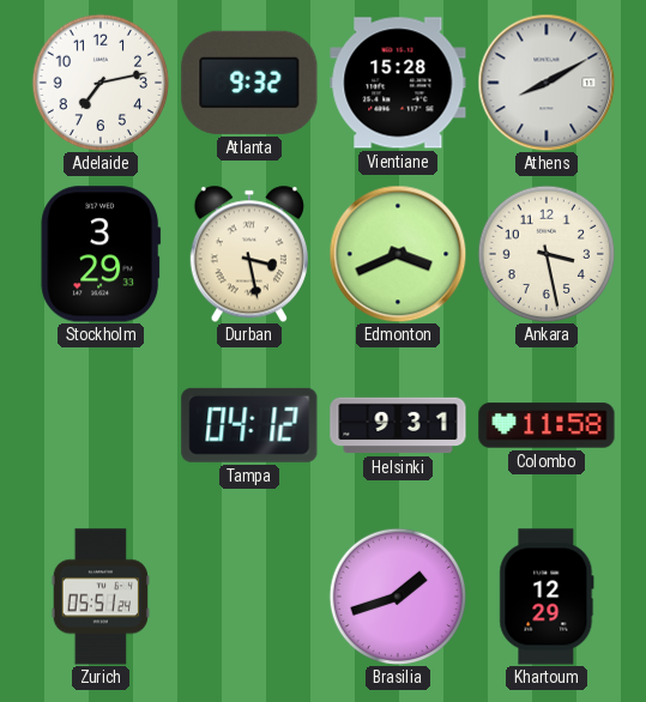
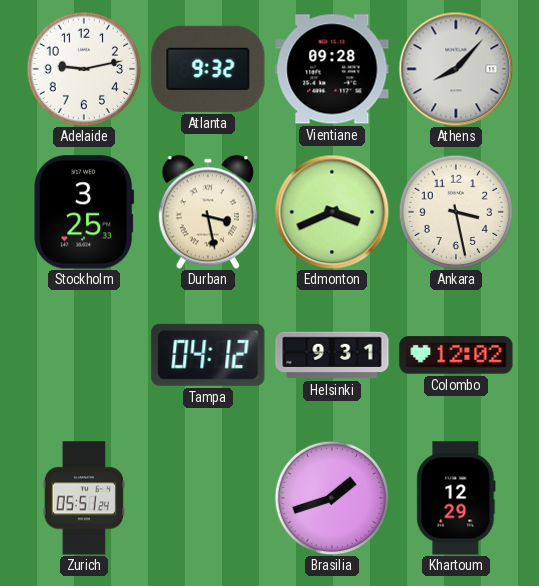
Adelaide: 7:13 -> 9:13 (84, 69)
Vientiane: 15:28 -> 09:28 (332, 69)
Athens: 8:10 -> 8:07 (456, 69)
Stockholm: 3:29 -> 3:25 (84, 212)
Colombo: 11:58 -> 12:02 (456, 355)
